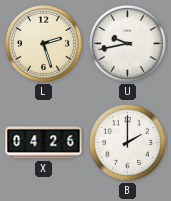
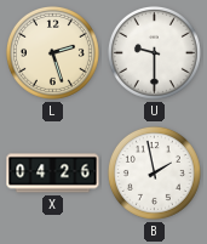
U: 9:43 -> 9:30 (154, 52)
B: 2:00 -> 1:58 (154, 172)
